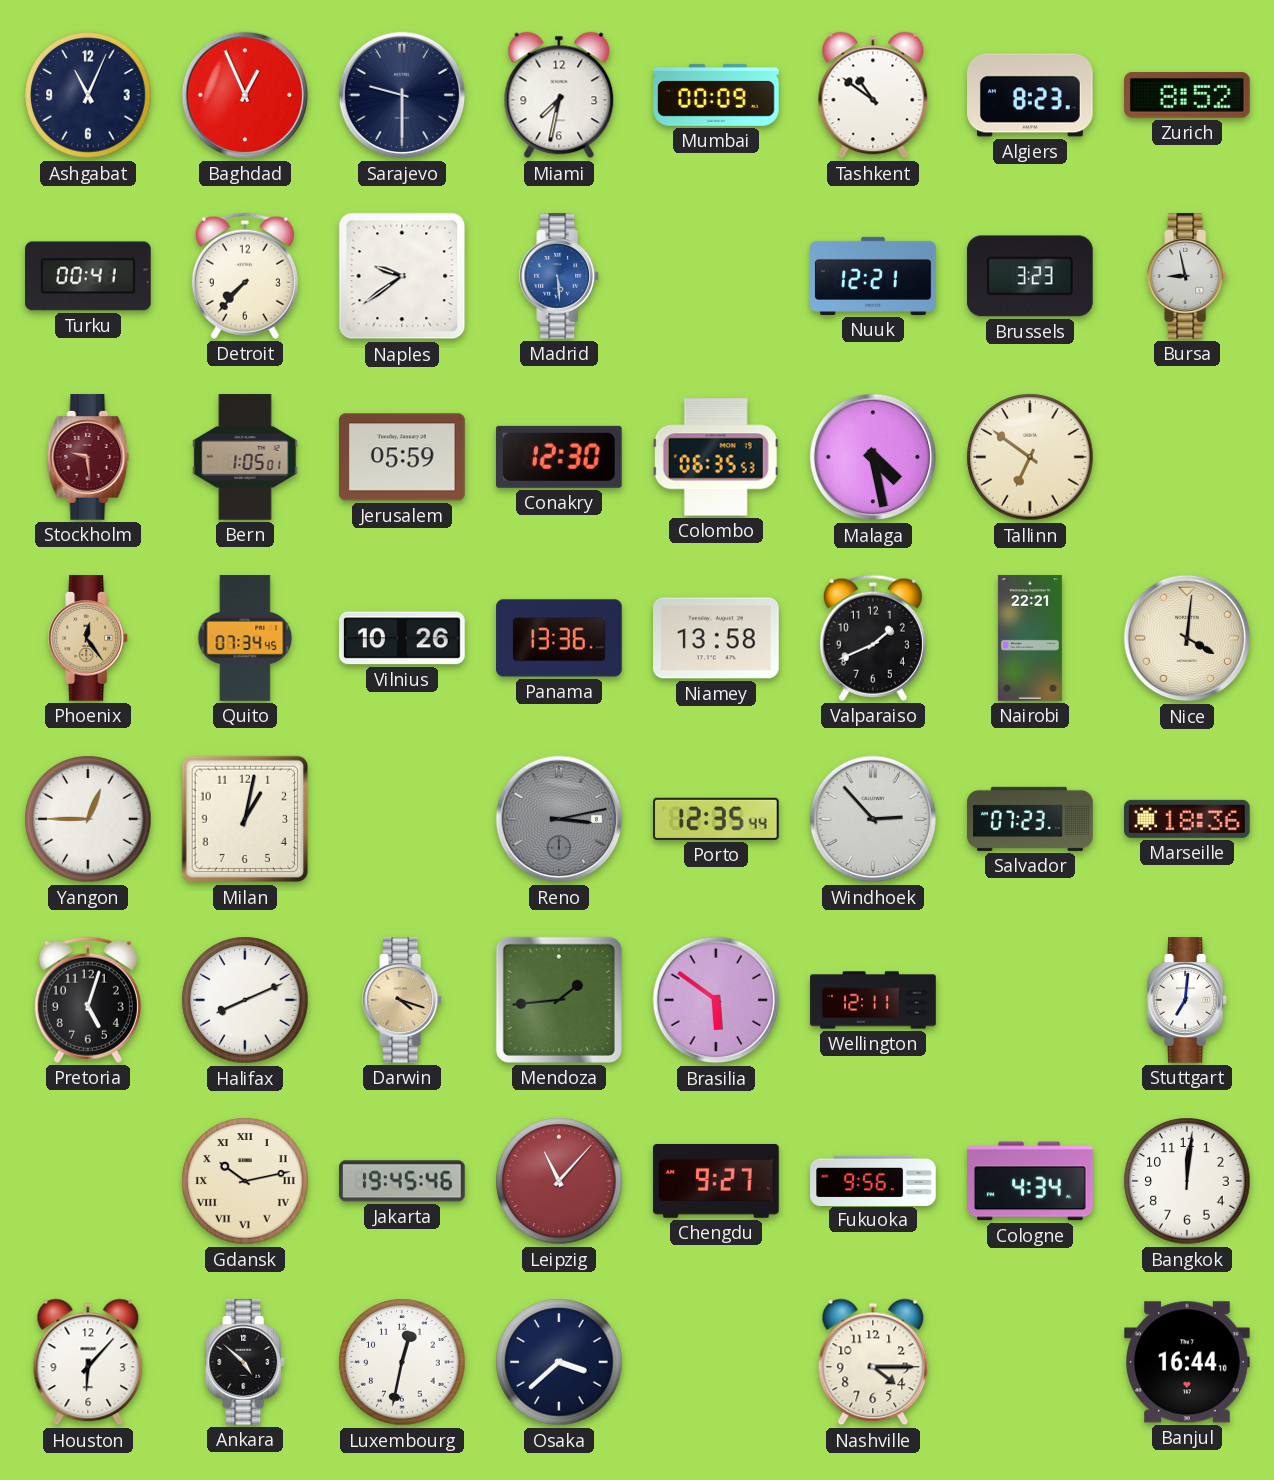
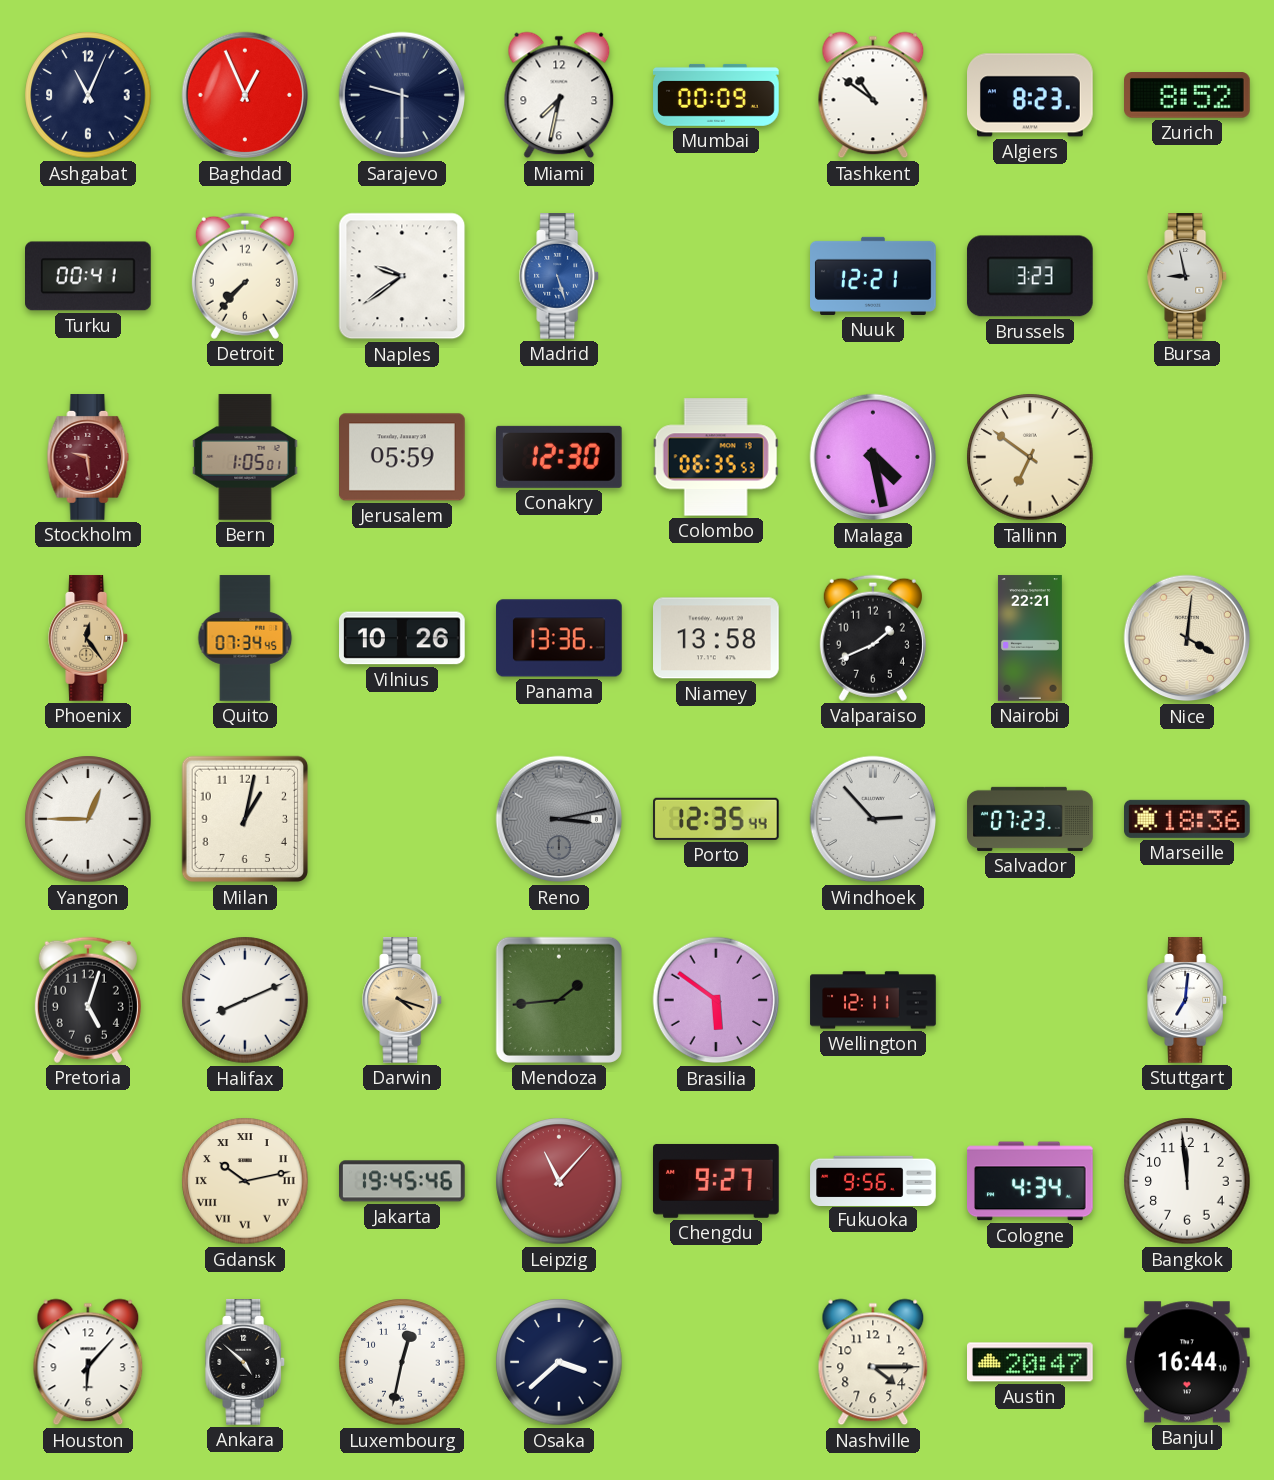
Madrid: 5:29 -> 5:27 (560, 276)
Bangkok: 12:01 -> 11:59 (1187, 1181)
Austin: none -> 20:47 (1031, 1362)
